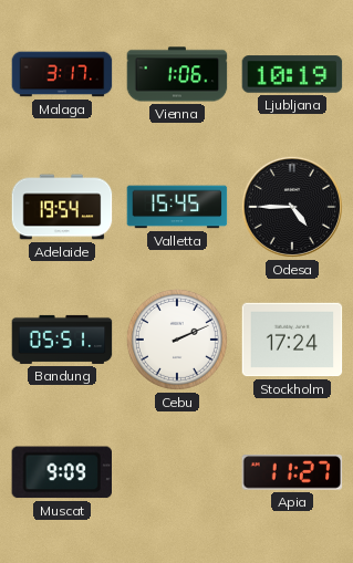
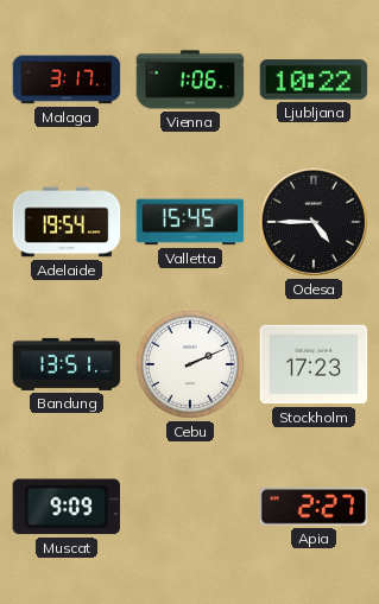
Ljubljana: 10:19 -> 10:22 (314, 80)
Bandung: 05:51 -> 13:51 (67, 364)
Stockholm: 17:24 -> 17:23 (314, 364)
Apia: 11:27 -> 2:27 (314, 507)
